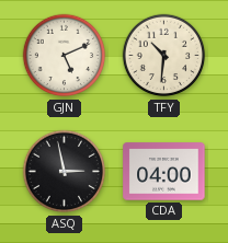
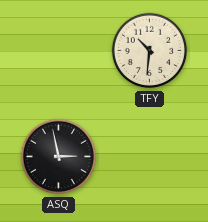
GJN: 5:11 -> none (65, 56)
CDA: 04:00 -> none (164, 172)
